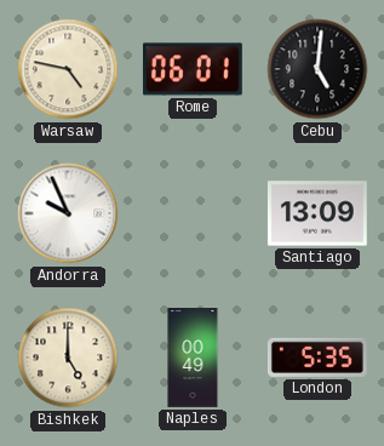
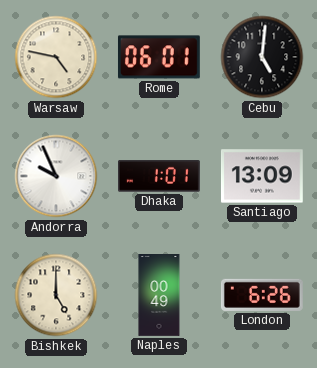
Dhaka: none -> 1:01 (160, 176)
London: 5:35 -> 6:26 (262, 295)
